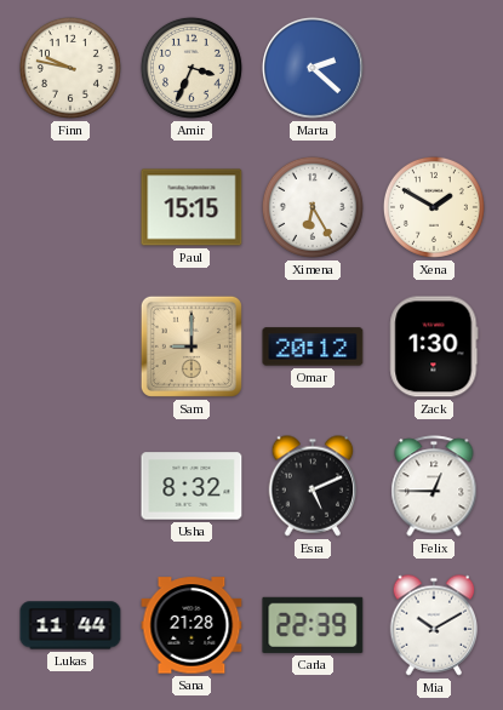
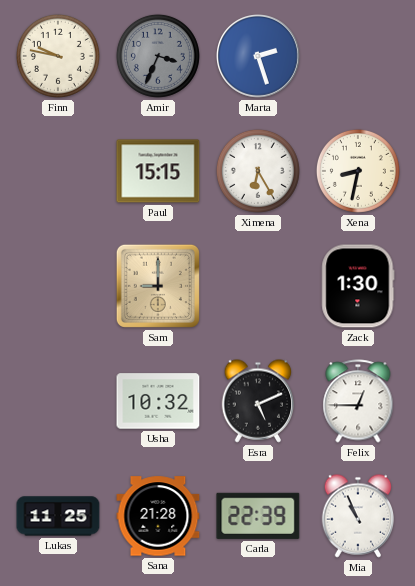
Amir dial: cream -> grey (158, 56)
Marta: 2:22 -> 2:27 (259, 57)
Xena: 1:50 -> 8:32 (358, 171)
Omar: 20:12 -> none (313, 347)
Usha: 8:32 -> 10:32 (158, 401)
Lukas: 11:44 -> 11:25 (58, 516)
Mia: 10:10 -> 10:56 (358, 516)
